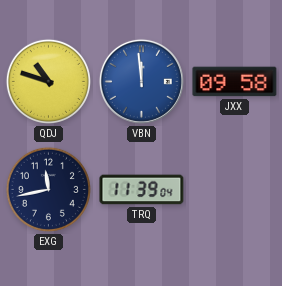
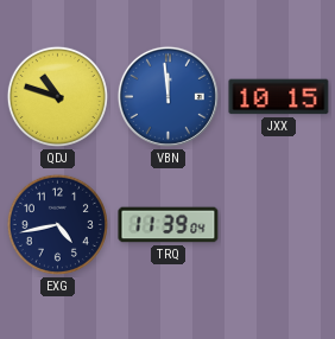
JXX: 09:58 -> 10:15 (279, 97)
EXG: 11:43 -> 4:43 (57, 224)
